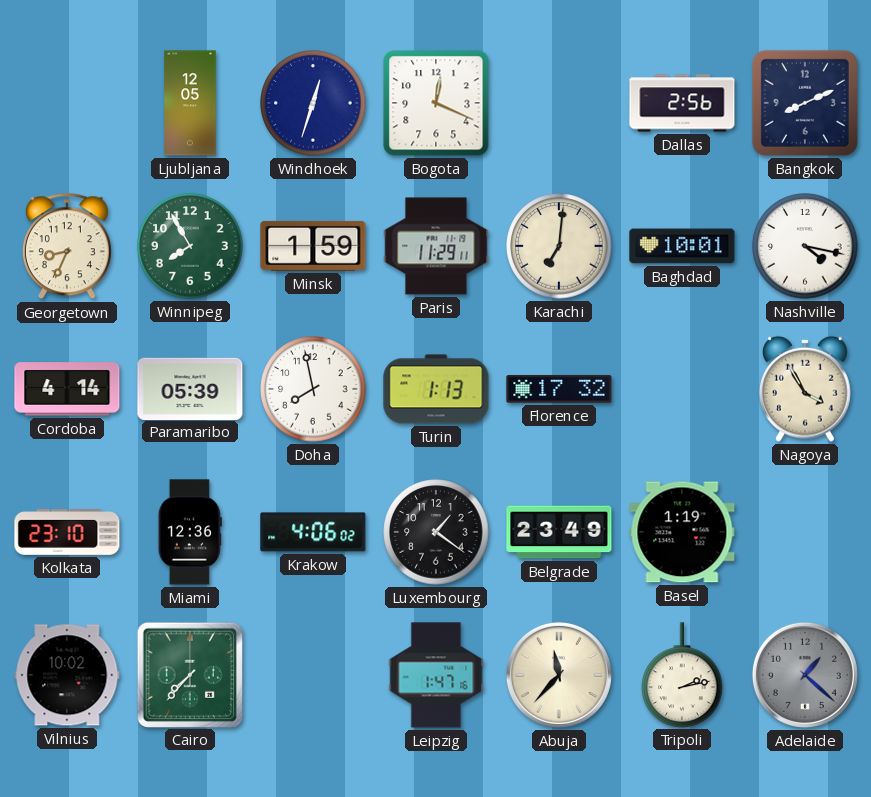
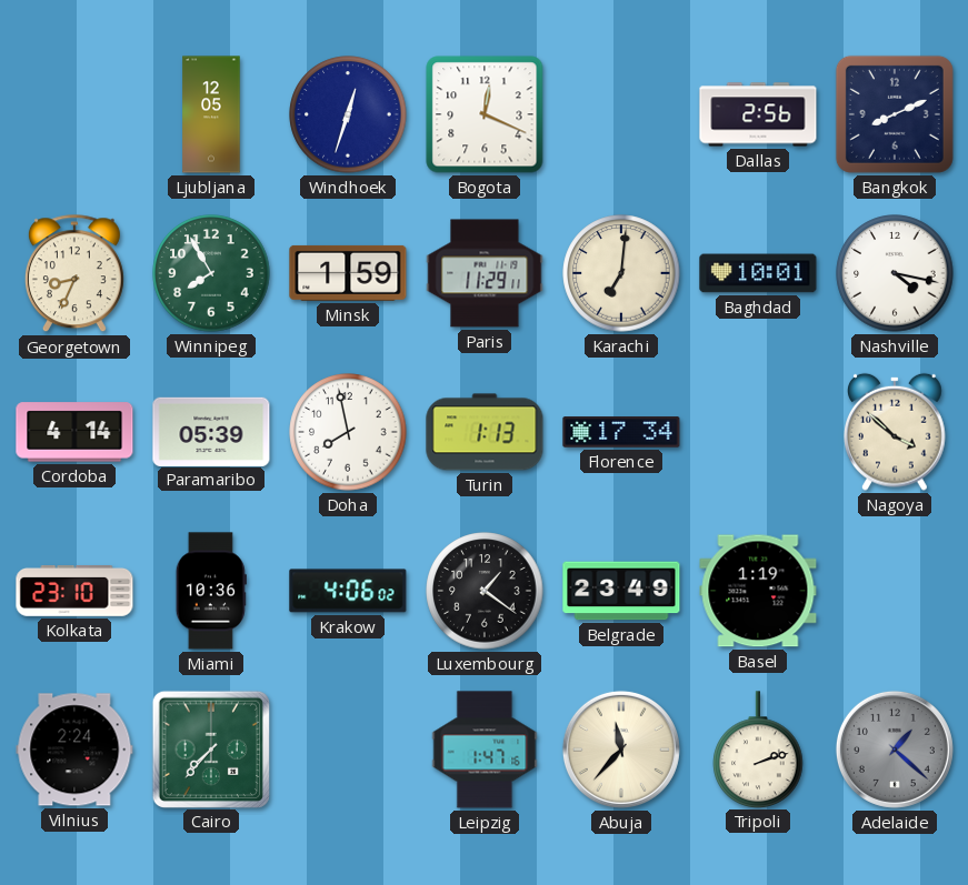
Florence: 17:32 -> 17:34 (621, 432)
Nagoya: 3:55 -> 3:52 (896, 432)
Miami: 12:36 -> 10:36 (211, 591)
Vilnius: 10:02 -> 2:24 (74, 750)
Tripoli: 2:13 -> 2:12 (758, 750)
